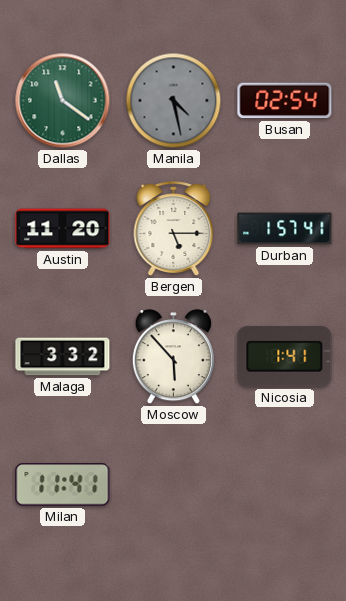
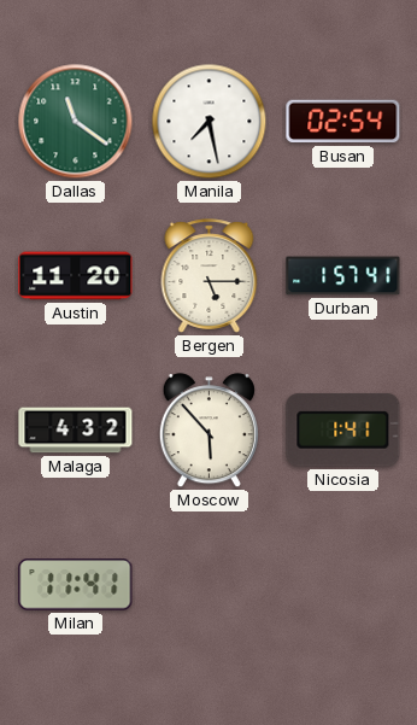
Manila: 4:28 -> 7:28 (210, 122)
Manila dial: grey -> white (210, 122)
Malaga: 3:32 -> 4:32 (76, 431)
